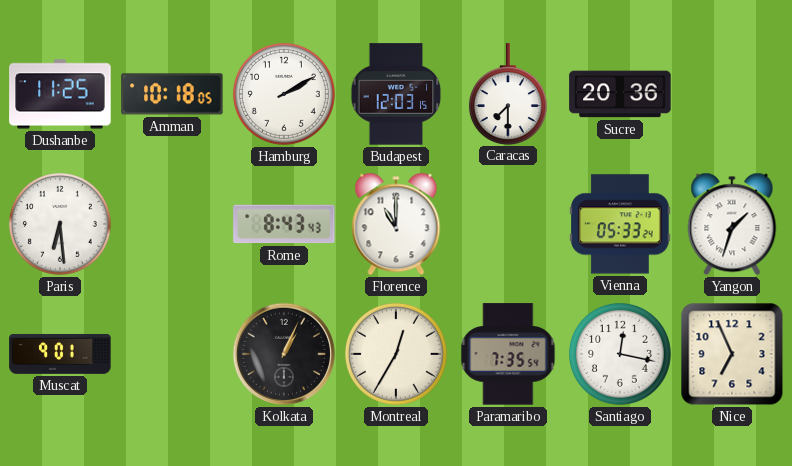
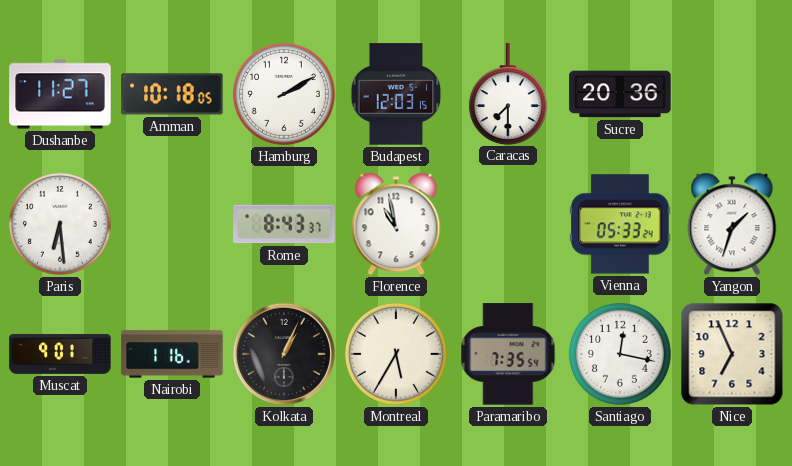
Dushanbe: 11:25 -> 11:27 (60, 94)
Rome: 8:43:43 -> 8:43:37 (284, 224)
Florence: 11:00 -> 10:58 (396, 224)
Nairobi: none -> 1:16 (172, 354)
Montreal: 12:35 -> 5:35 (396, 354)
